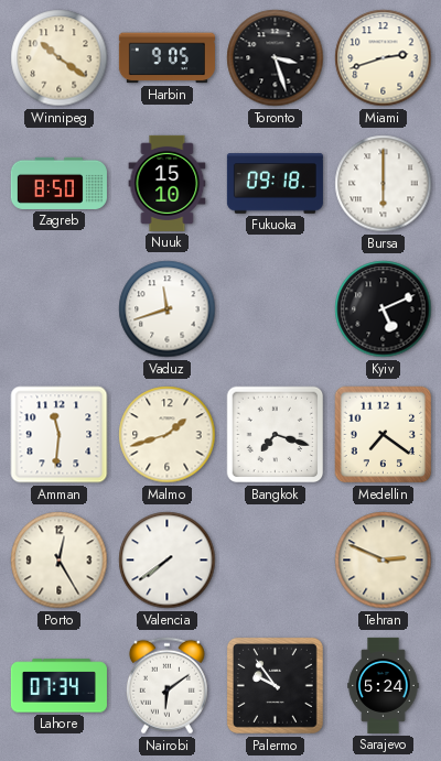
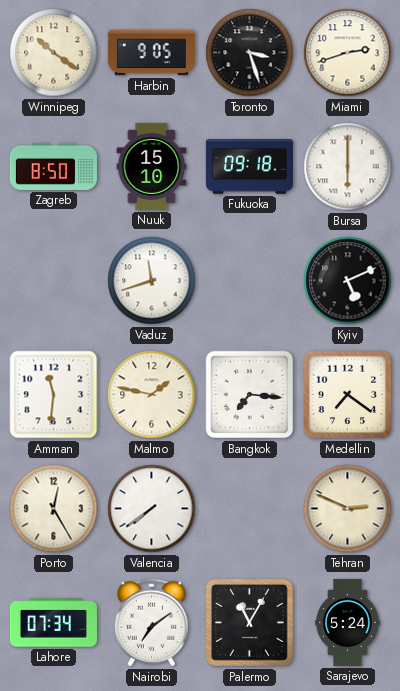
Malmo: 1:42 -> 1:47 (152, 395)
Bangkok: 7:18 -> 7:16 (250, 395)
Nairobi: 6:09 -> 7:09 (151, 623)
Palermo: 9:54 -> 11:05 (249, 622)
